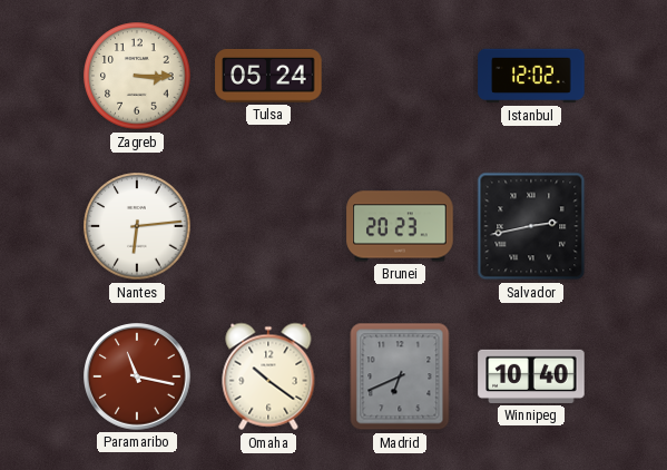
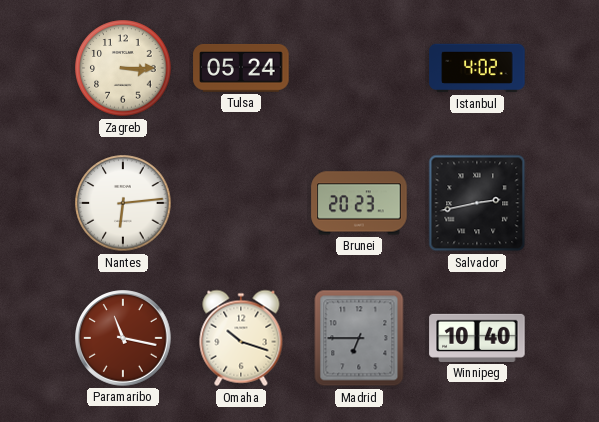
Istanbul: 12:02 -> 4:02 (477, 68)
Omaha: 10:21 -> 10:18 (241, 338)
Madrid: 6:41 -> 6:45 (359, 338)
